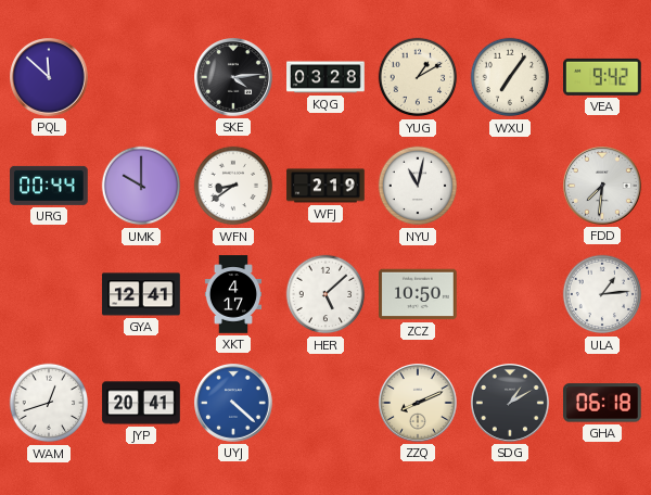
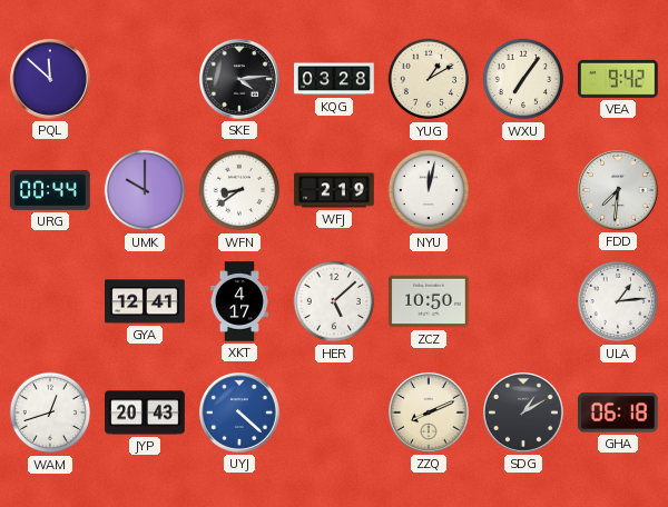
NYU: 11:02 -> 12:02 (429, 190)
JYP: 20:41 -> 20:43 (145, 412)
